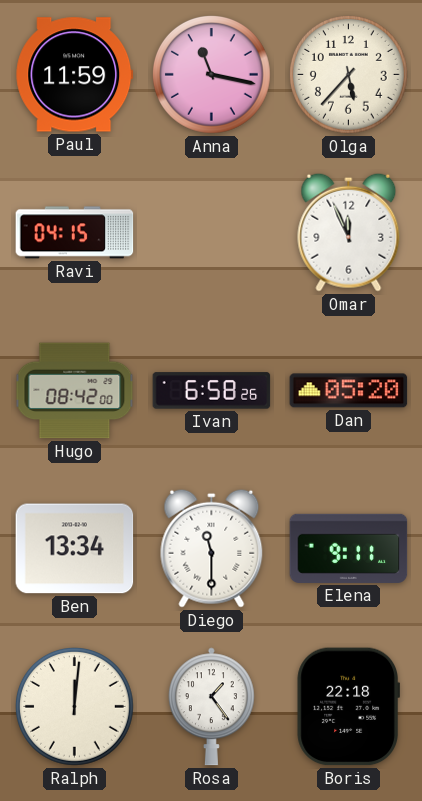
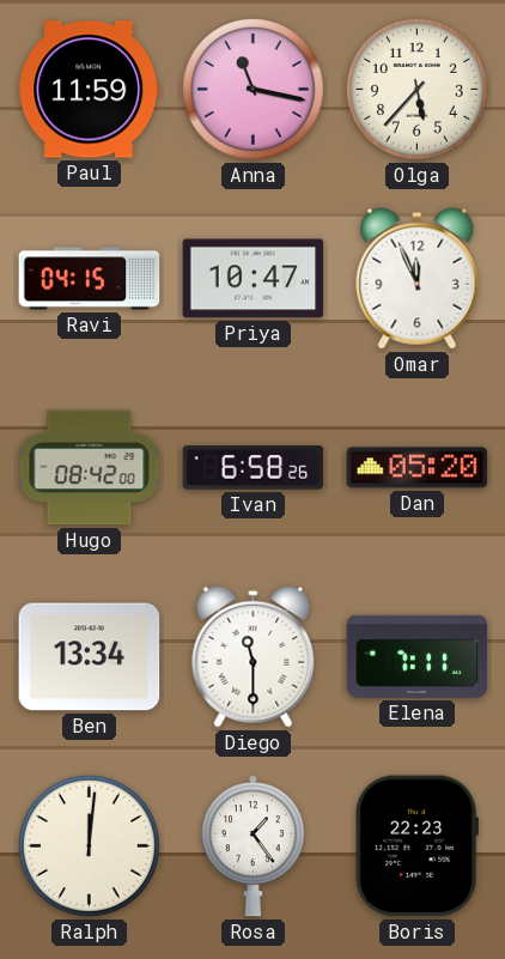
Priya: none -> 10:47 (254, 279)
Elena: 9:11 -> 7:11 (418, 656)
Boris: 22:18 -> 22:23 (416, 846)
